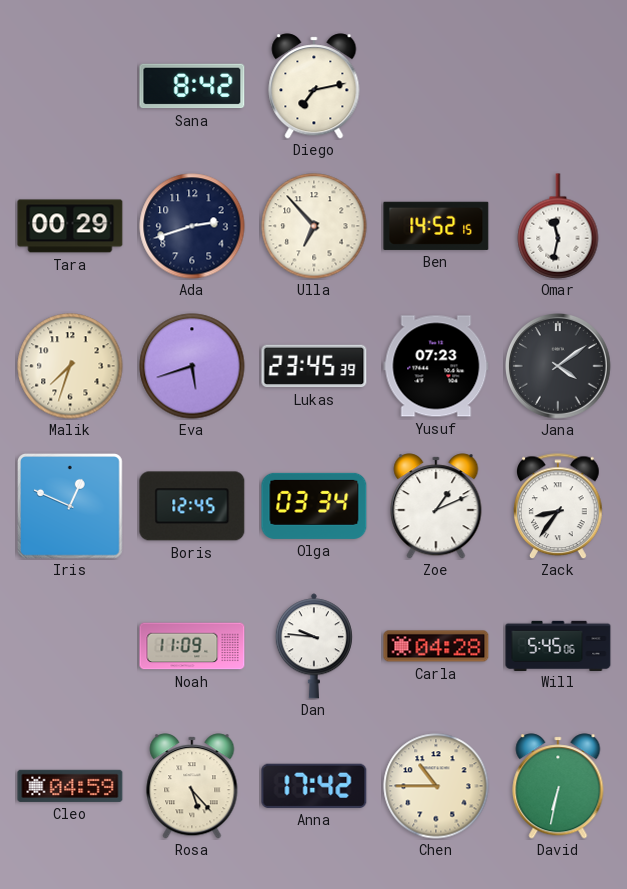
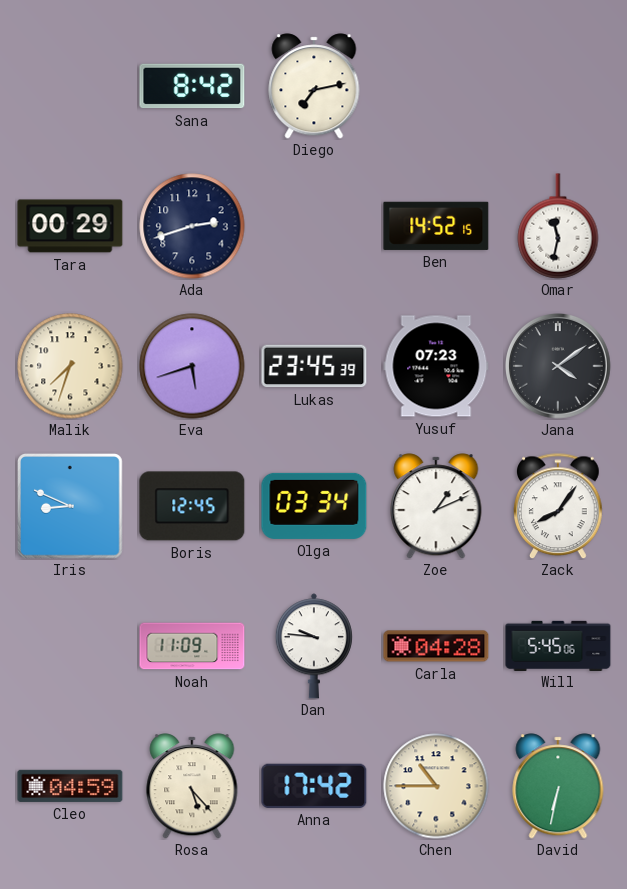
Ulla: 6:53 -> none (314, 226)
Iris: 12:49 -> 8:49 (71, 507)
Zack: 8:36 -> 8:06 (559, 506)
